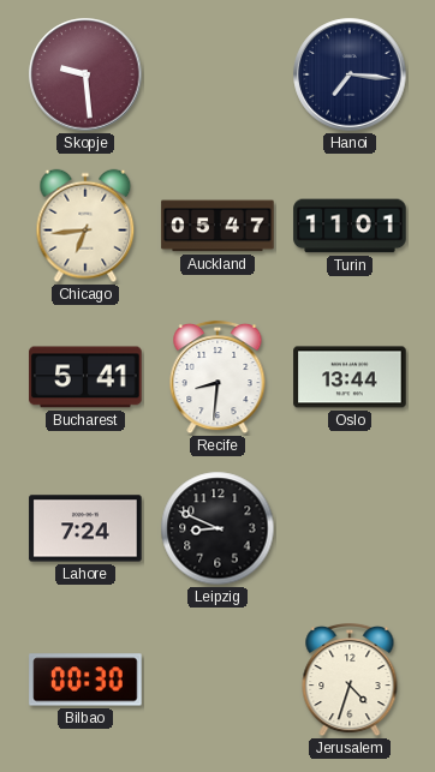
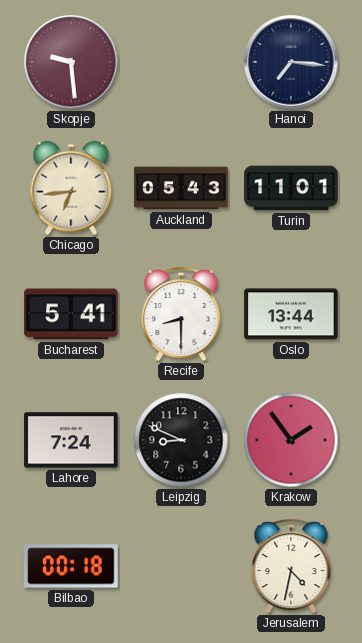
Auckland: 05:47 -> 05:43 (181, 188)
Recife: 8:31 -> 8:30 (181, 314)
Krakow: none -> 1:54 (291, 440)
Bilbao: 00:30 -> 00:18 (71, 566)
Jerusalem: 4:33 -> 4:32 (291, 566)
